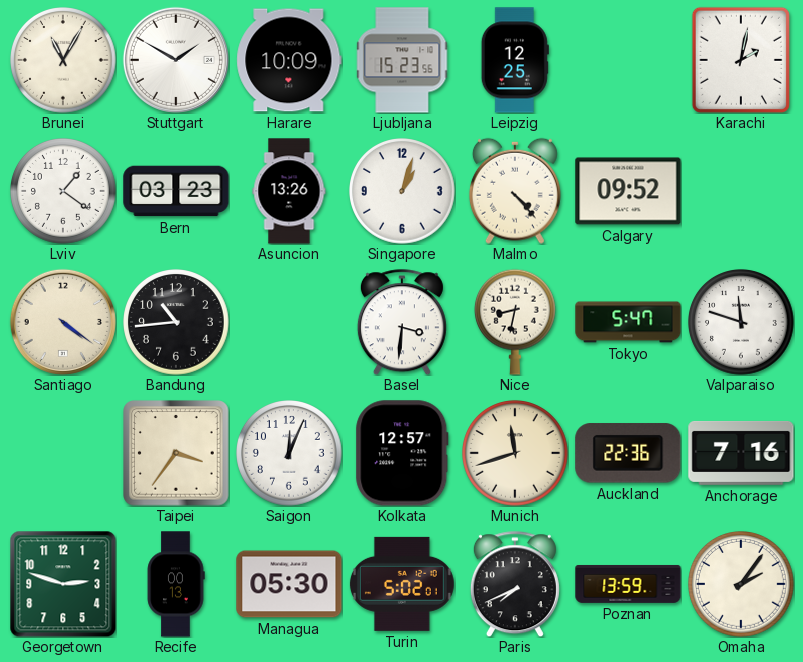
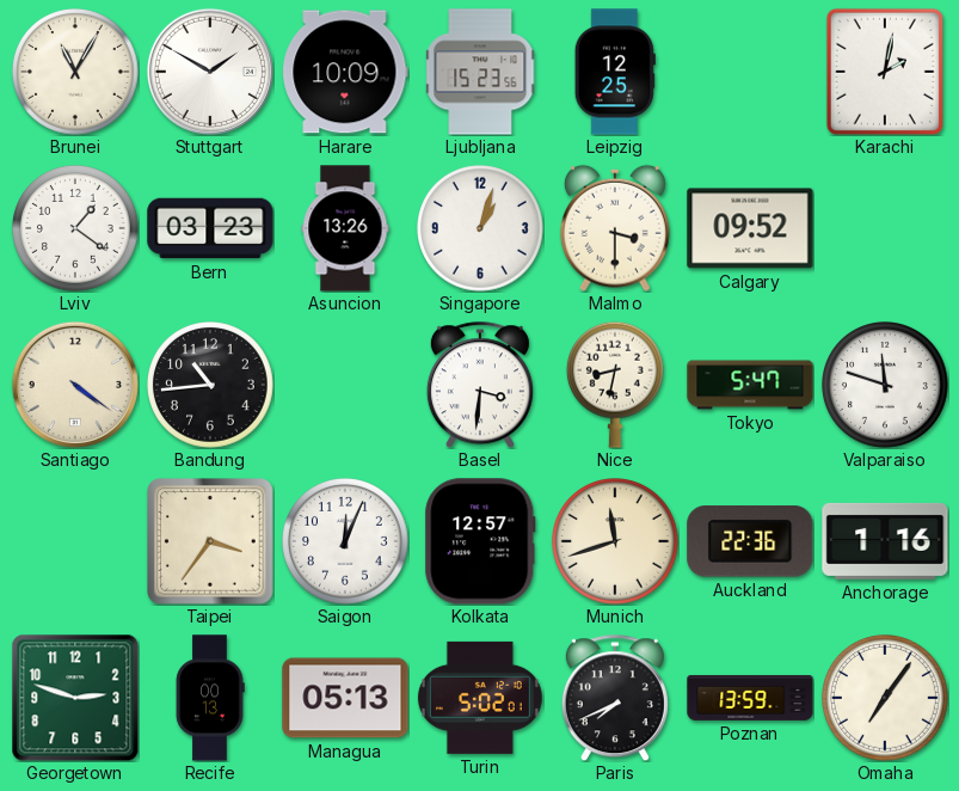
Malmo: 4:23 -> 3:30 (615, 228)
Anchorage: 7:16 -> 1:16 (885, 541)
Managua: 05:30 -> 05:13 (345, 698)
Omaha: 2:06 -> 7:06 (886, 699)
